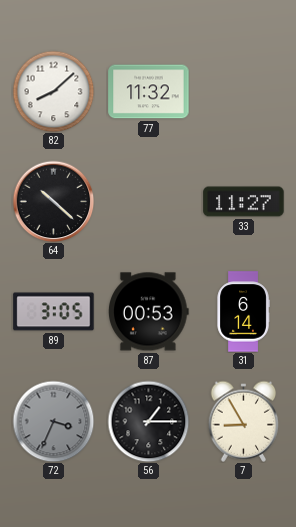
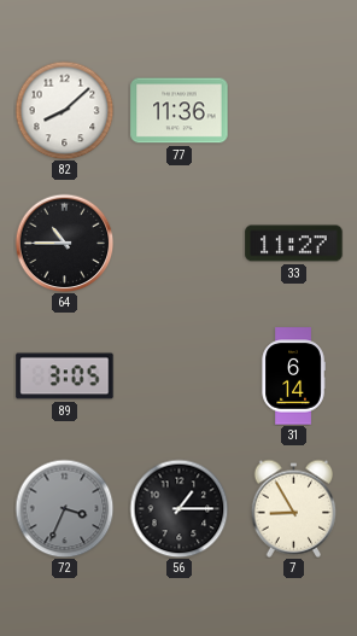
77: 11:32 -> 11:36 (180, 111)
64: 10:22 -> 10:45 (64, 243)
87: 00:53 -> none (149, 312)
